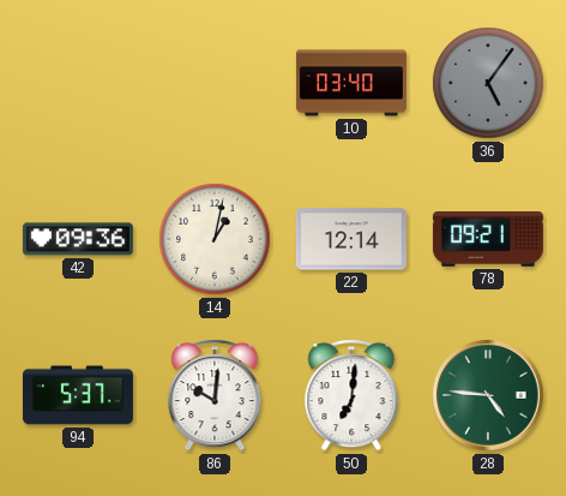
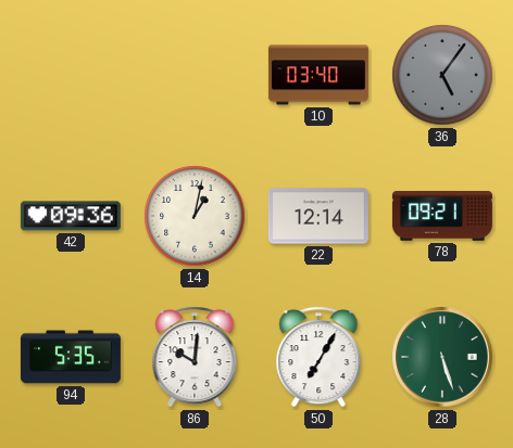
94: 5:37 -> 5:35 (71, 357)
50: 7:01 -> 7:05 (318, 357)
28: 4:46 -> 5:27 (442, 357)
